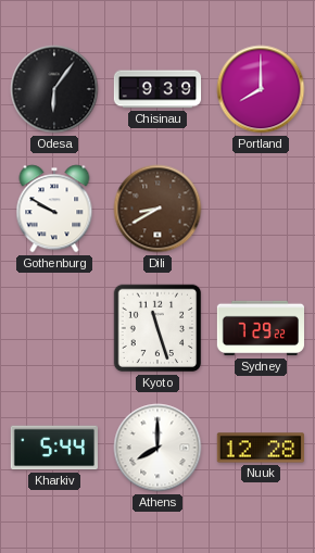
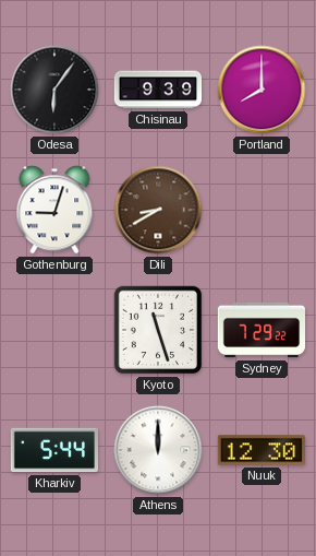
Gothenburg: 9:50 -> 9:03 (54, 210)
Athens: 8:00 -> 12:00 (158, 450)
Nuuk: 12:28 -> 12:30 (260, 450)
